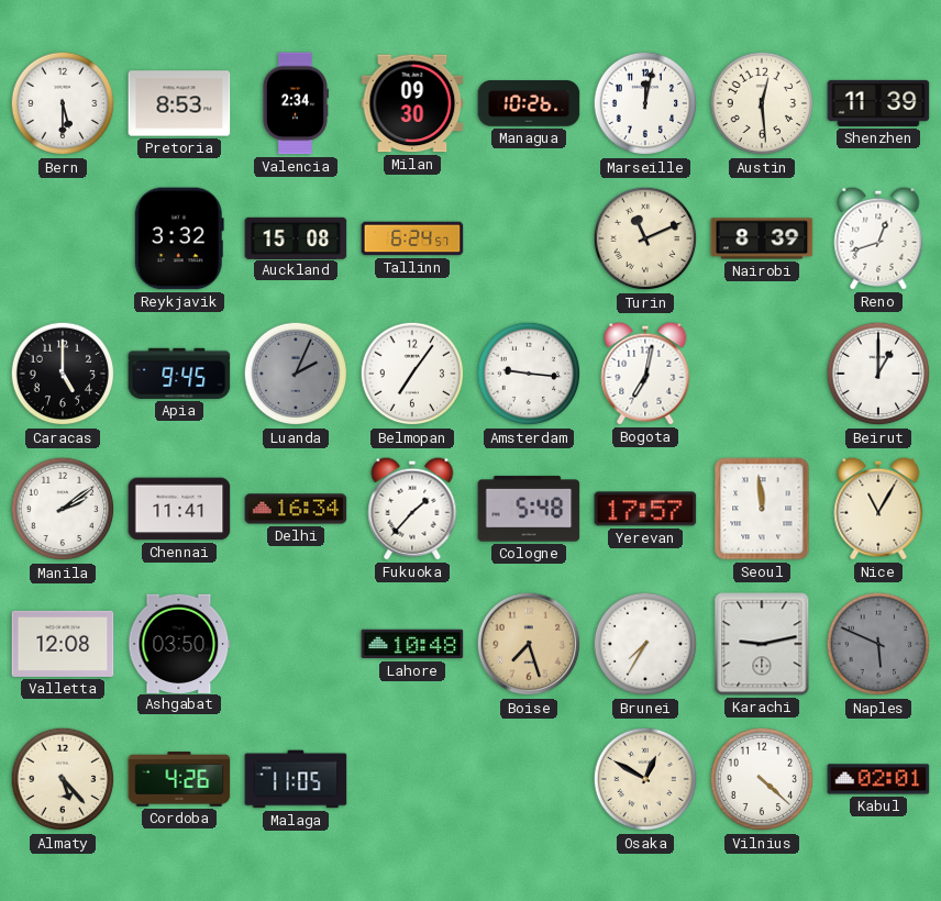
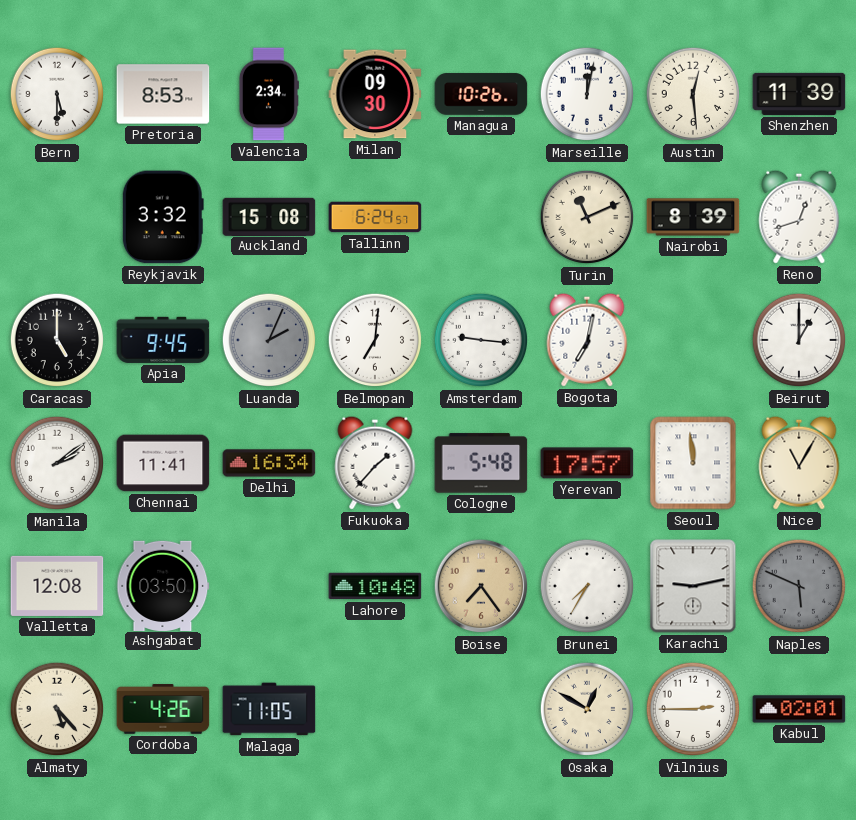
Belmopan: 7:06 -> 7:01 (375, 340)
Boise: 7:27 -> 7:24 (481, 586)
Vilnius: 4:22 -> 2:45 (693, 709)
